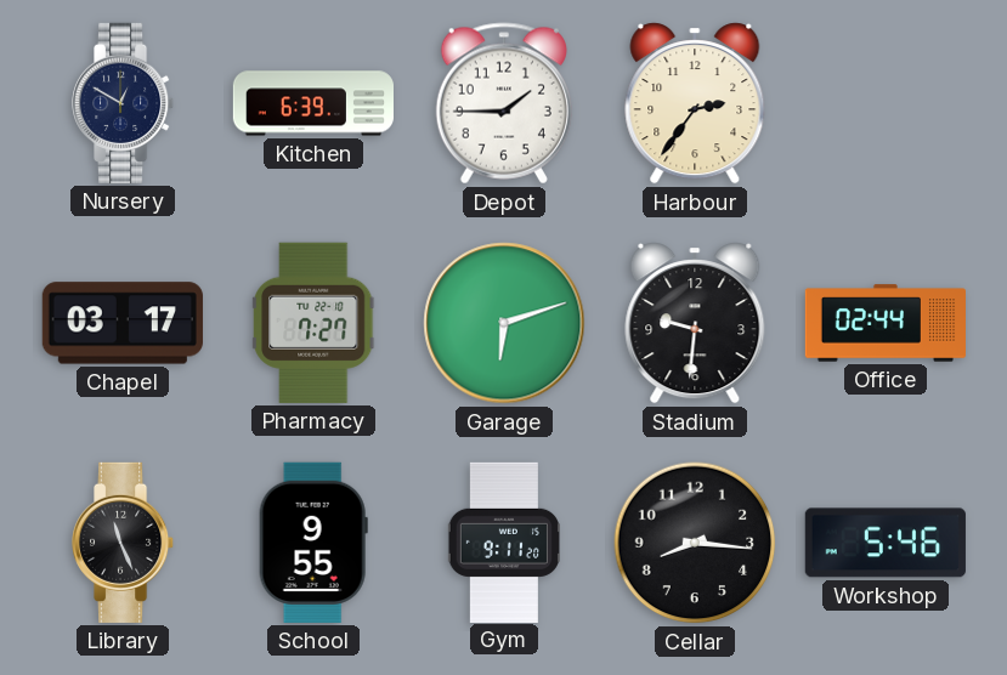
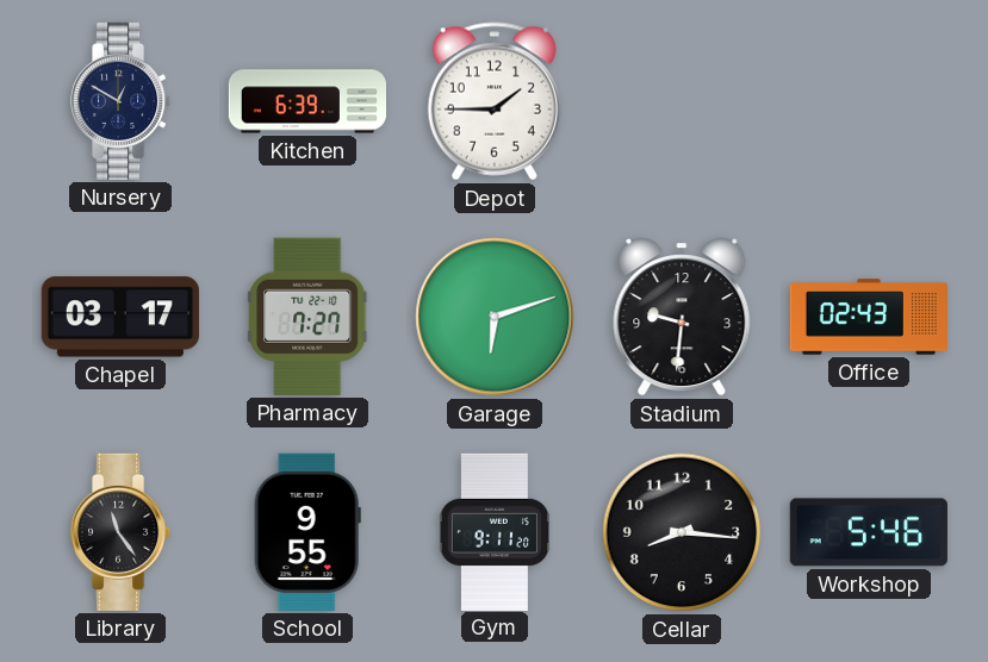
Harbour: 2:36 -> none (695, 103)
Office: 02:44 -> 02:43 (868, 317)
Library: 11:26 -> 11:24 (122, 532)
